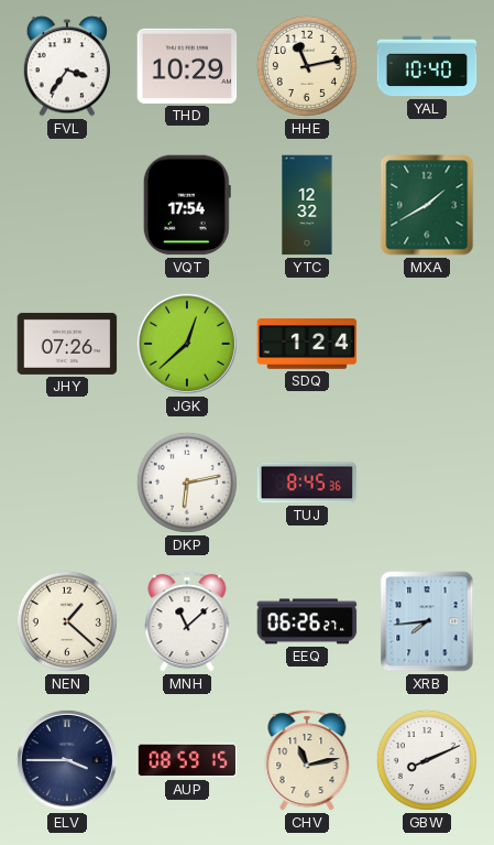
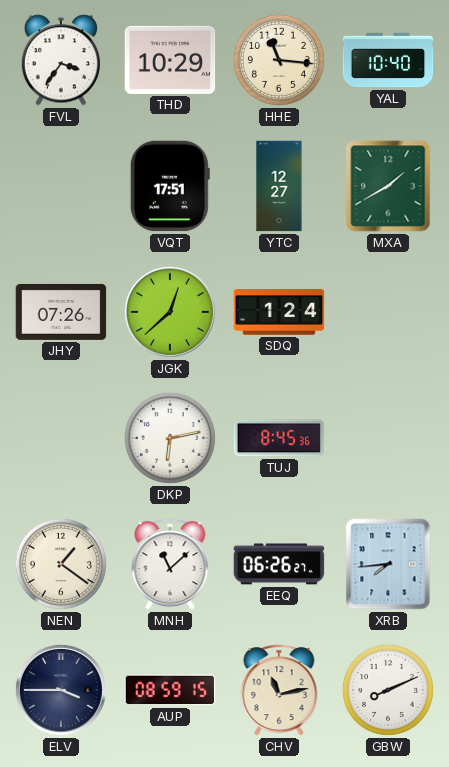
HHE: 11:13 -> 11:16 (279, 60)
VQT: 17:54 -> 17:51 (170, 186)
YTC: 12:32 -> 12:27 (279, 186)
NEN: 1:22 -> 1:21 (61, 564)
